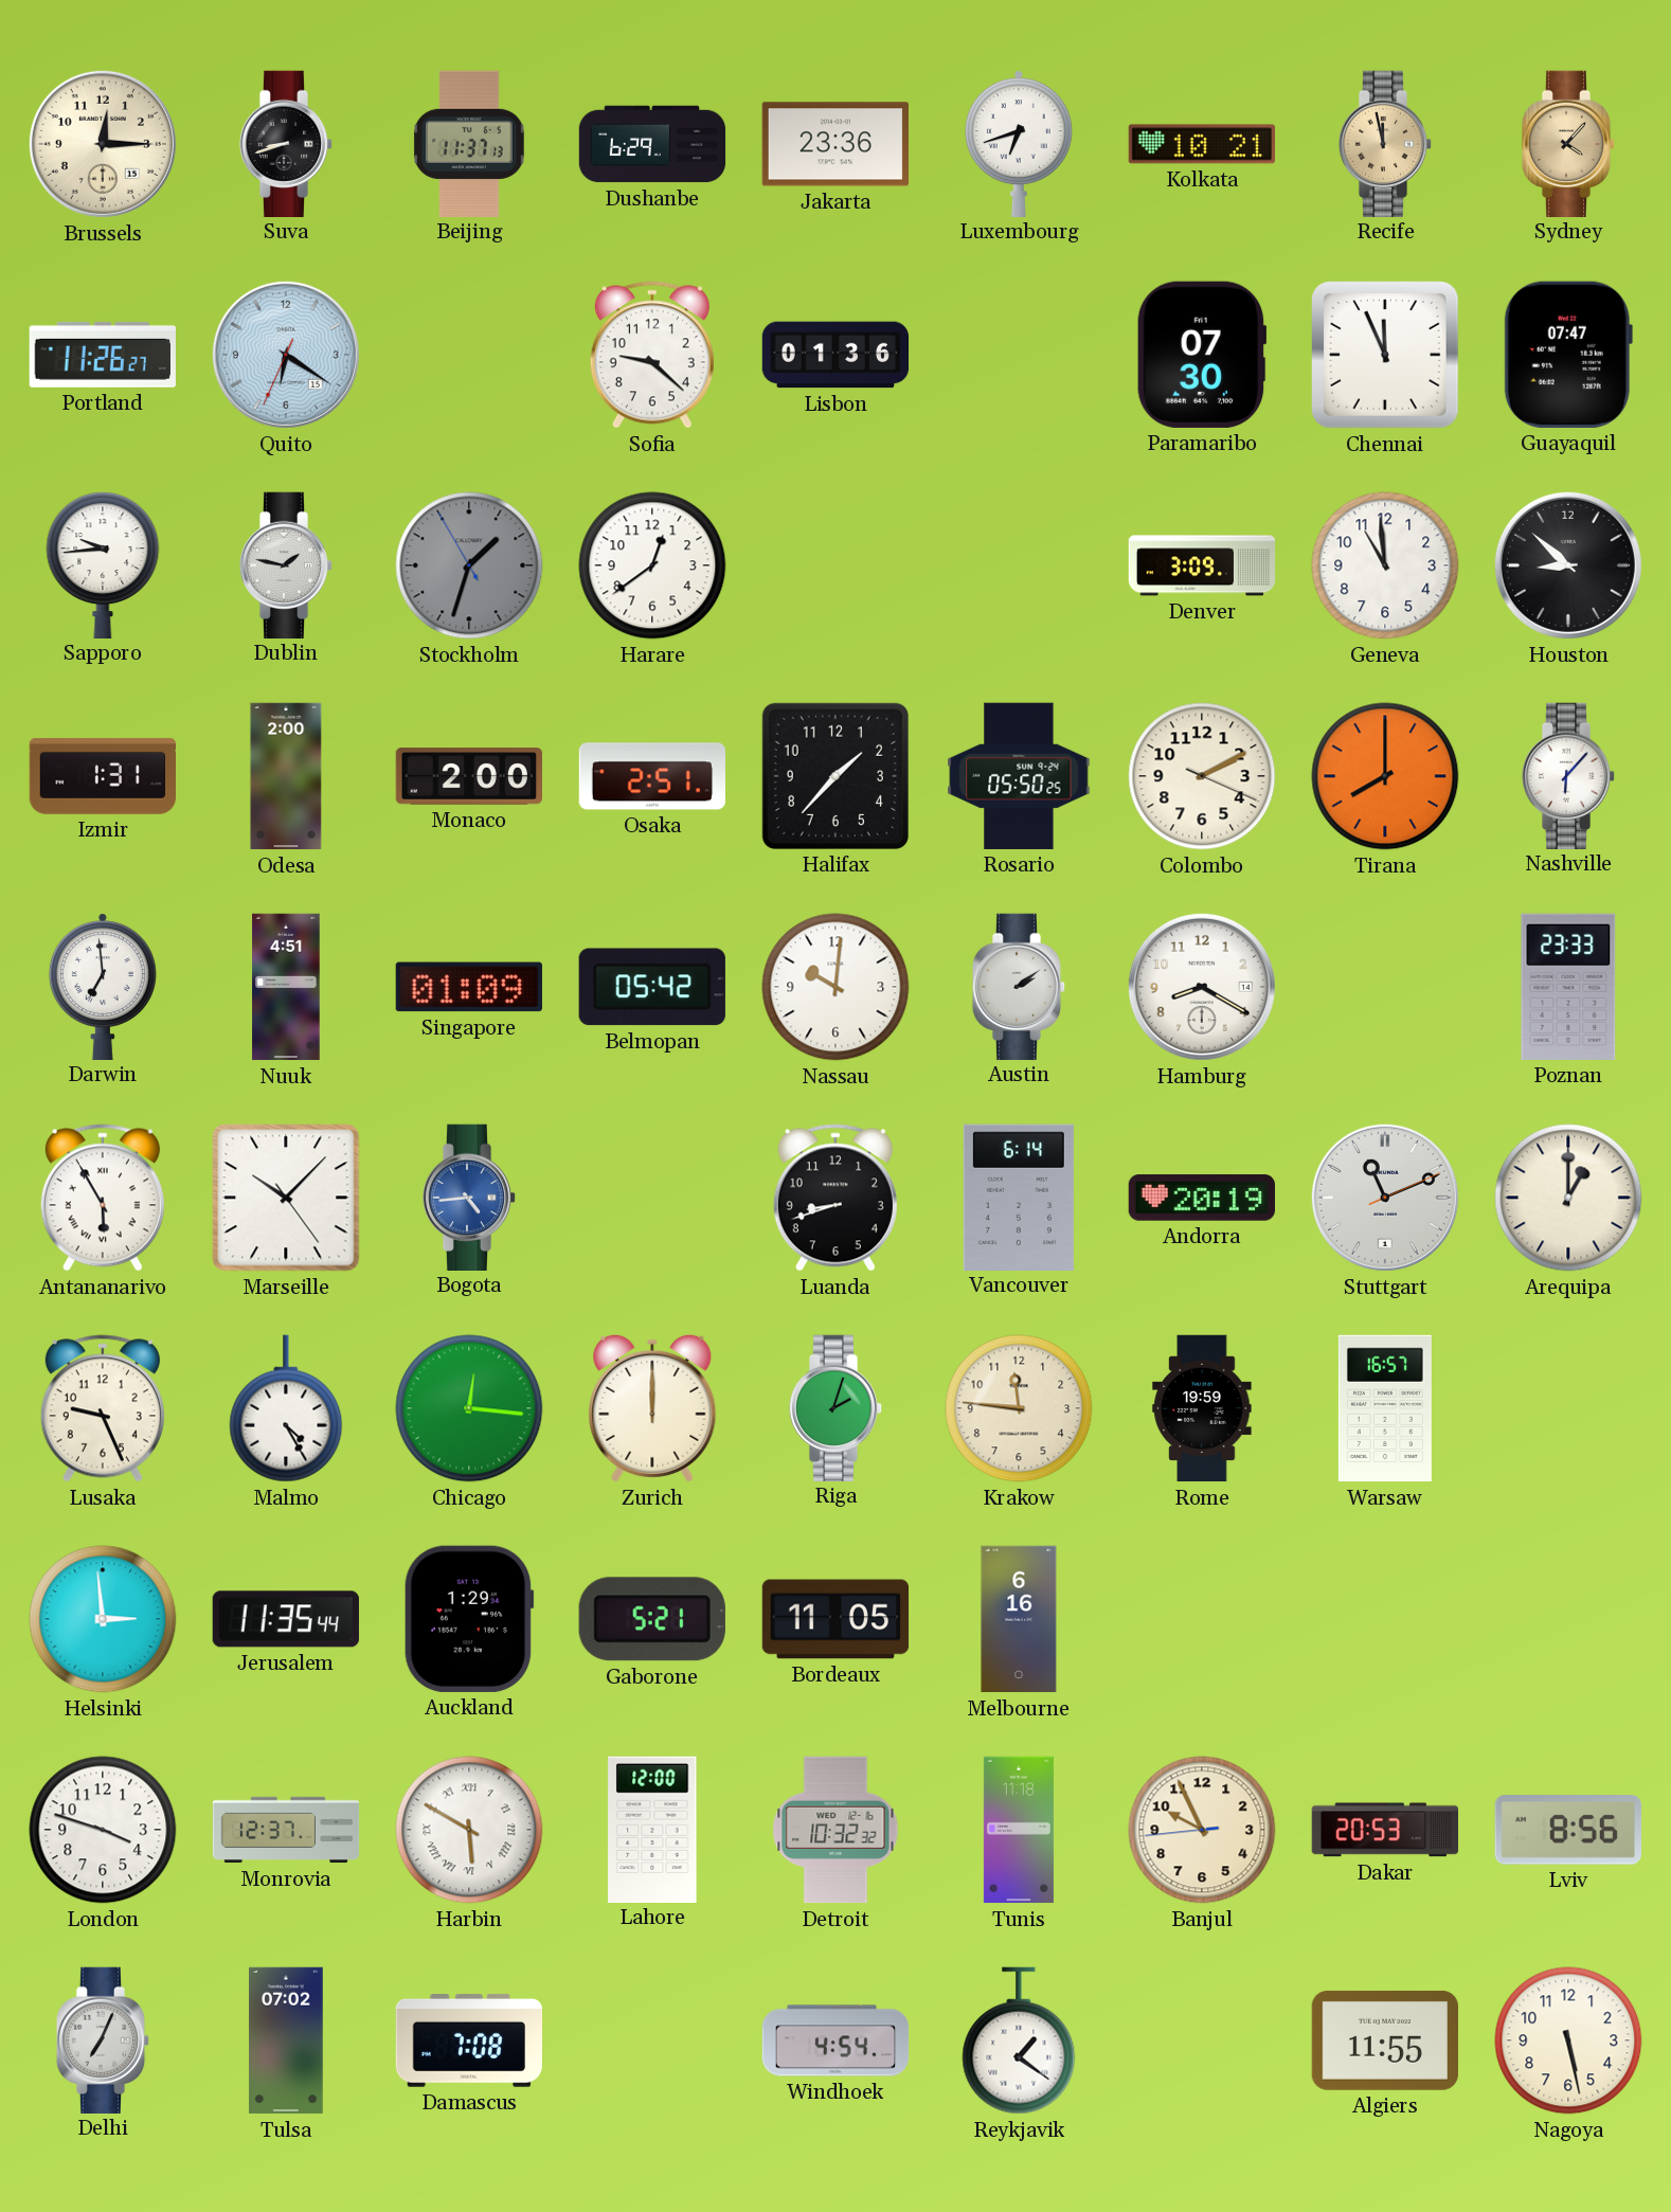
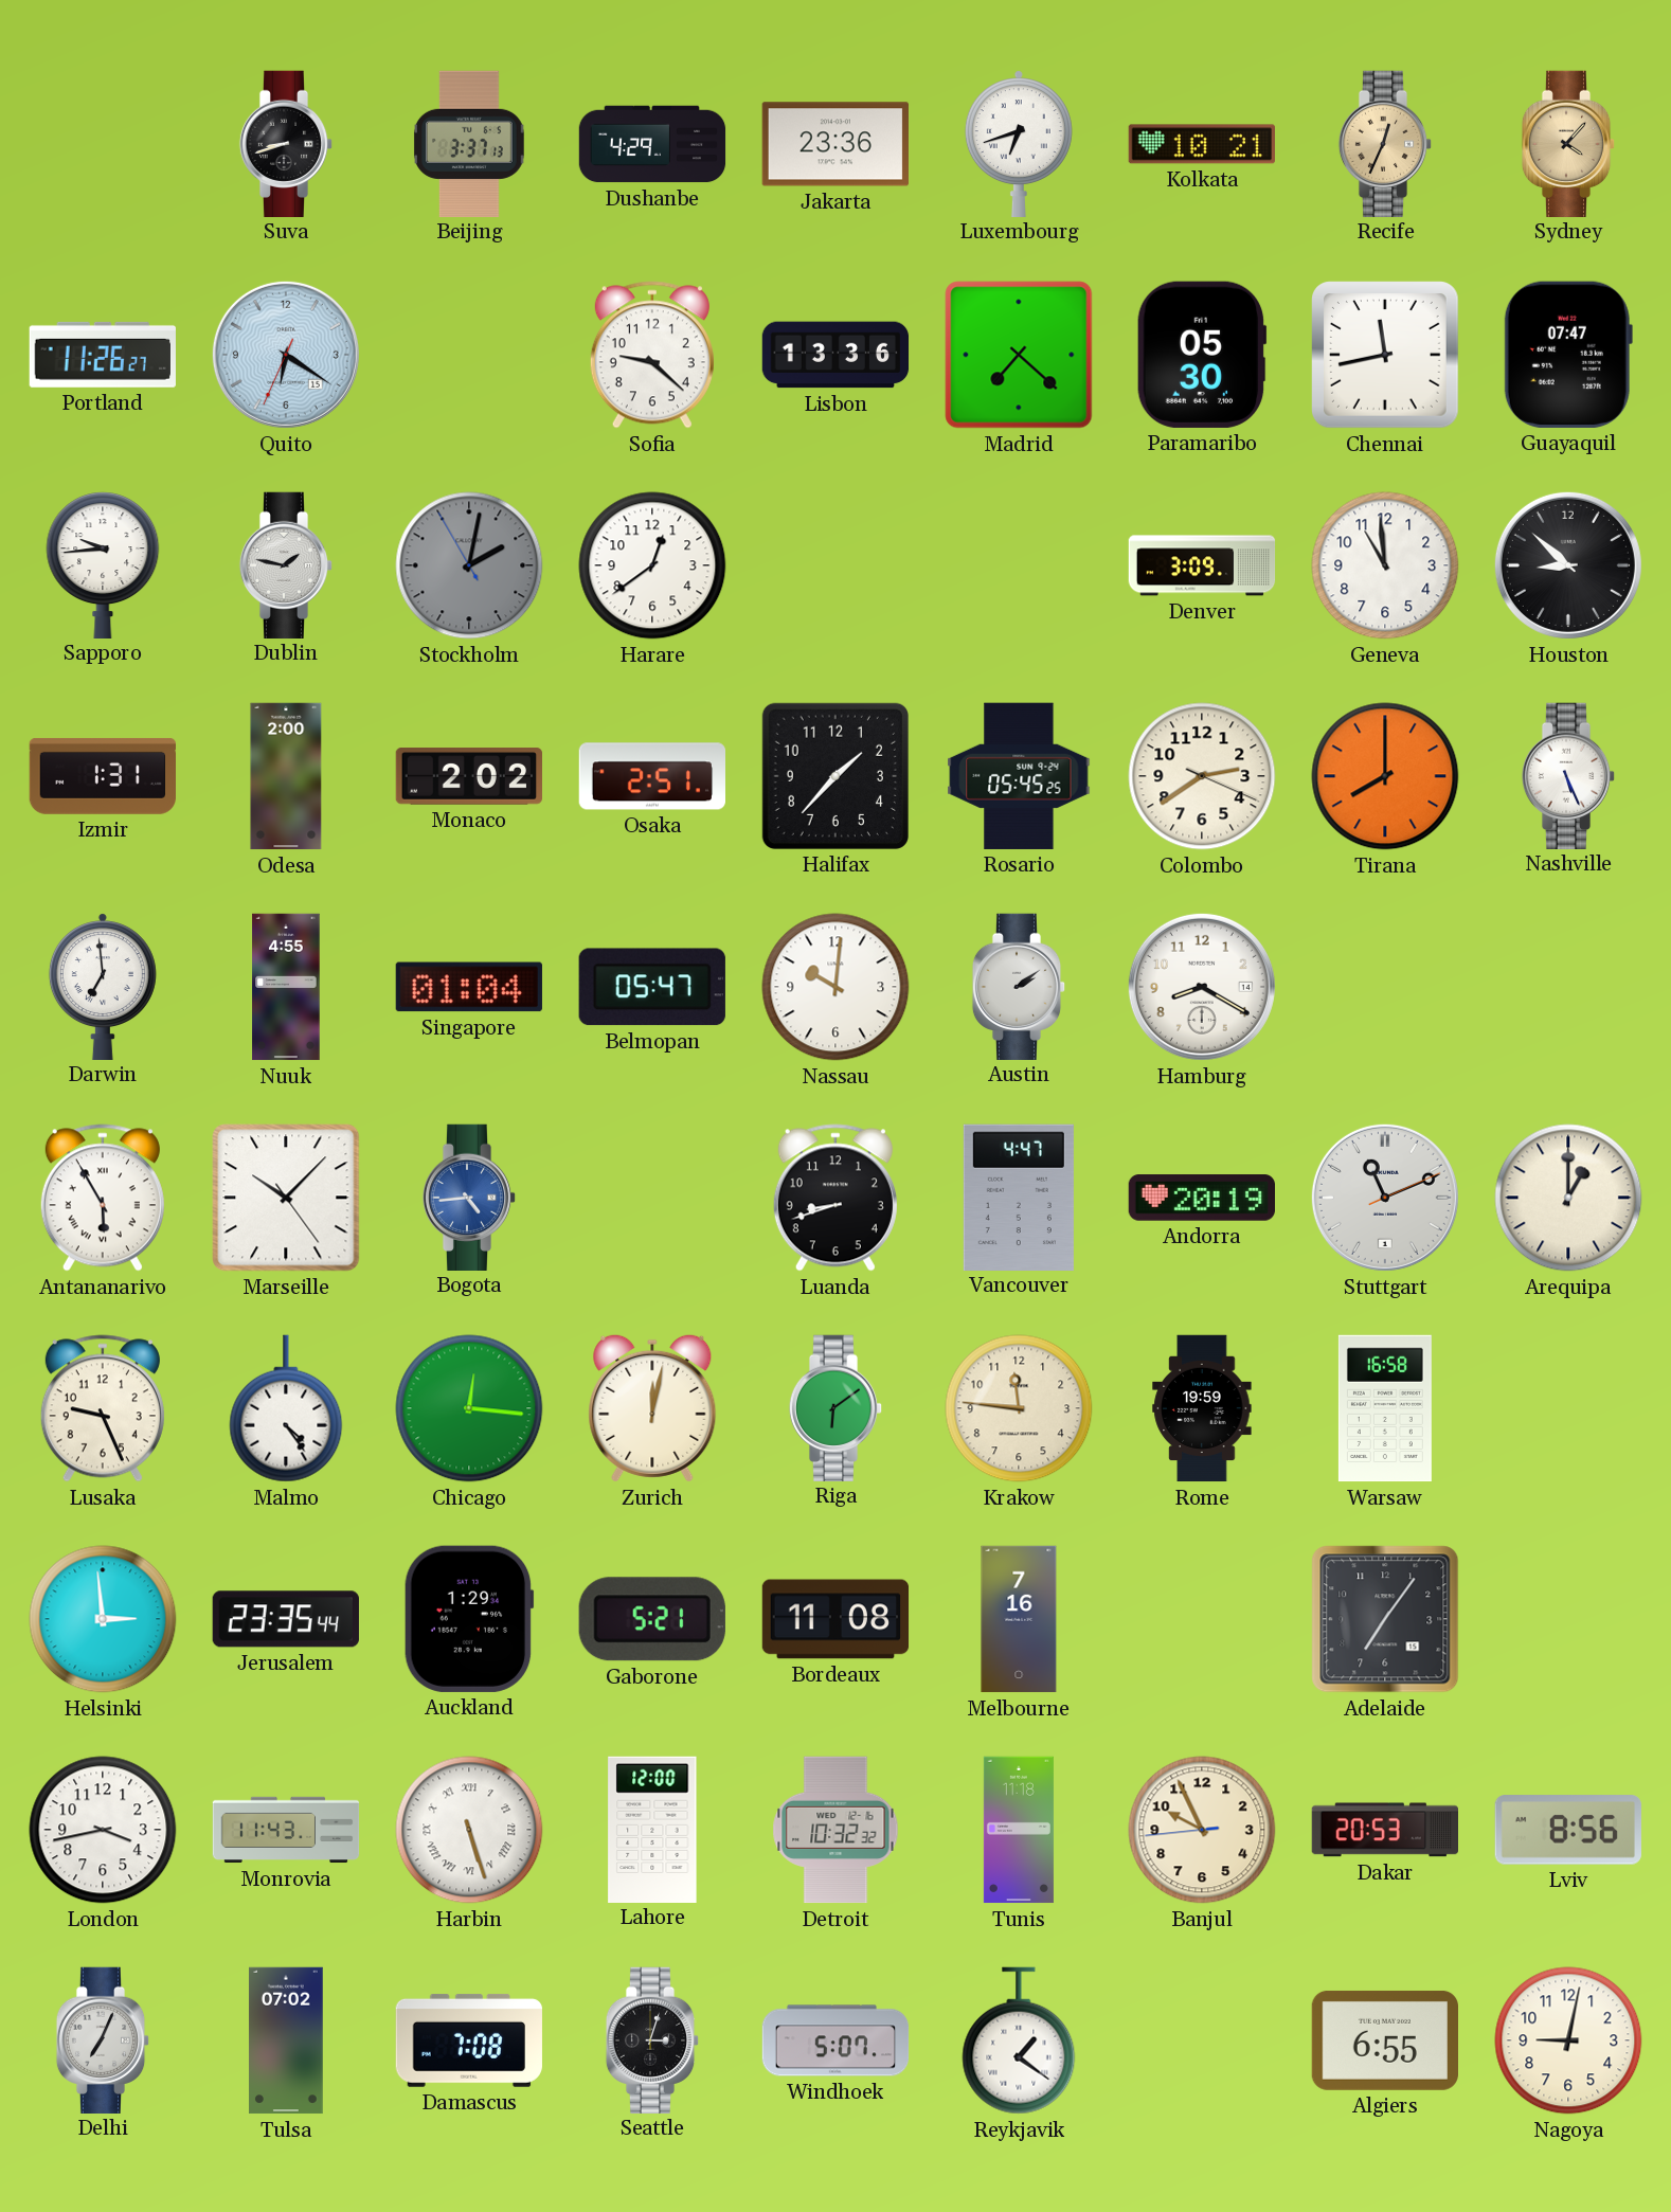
Brussels: 12:15 -> none (103, 144)
Beijing: 11:37 -> 3:37 (470, 143)
Dushanbe: 6:29 -> 4:29 (652, 144)
Recife: 11:58 -> 12:34 (1385, 143)
Lisbon: 01:36 -> 13:36 (835, 355)
Madrid: none -> 7:22 (1019, 355)
Paramaribo: 07:30 -> 05:30 (1202, 355)
Chennai: 11:56 -> 11:43 (1386, 356)
Stockholm: 1:32 -> 2:01 (469, 565)
Monaco: 2:00 -> 2:02 (468, 776)
Rosario: 05:50 -> 05:45 (1019, 776)
Colombo: 2:10 -> 2:39 (1202, 776)
Nashville: 6:07 -> 5:26 (1568, 775)
Nuuk: 4:51 -> 4:55 (286, 987)
Singapore: 01:09 -> 01:04 (469, 987)
Belmopan: 05:42 -> 05:47 (652, 987)
Poznan: 23:33 -> none (1568, 987)
Vancouver: 6:14 -> 4:47 (1019, 1197)
Malmo: 4:25 -> 4:24 (286, 1408)
Zurich: 12:00 -> 12:02 (652, 1408)
Riga: 2:03 -> 6:09 (835, 1407)
Warsaw: 16:57 -> 16:58 (1385, 1408)
Jerusalem: 11:35 -> 23:35 (286, 1619)
Bordeaux: 11:05 -> 11:08 (835, 1619)
Melbourne: 6:16 -> 7:16 (1019, 1619)
Adelaide: none -> 7:06 (1385, 1619)
London: 3:48 -> 3:43 (103, 1830)
Monrovia: 12:37 -> 11:43 (286, 1830)
Harbin: 5:50 -> 5:27 (469, 1830)
Seattle: none -> 3:03 (652, 2039)
Windhoek: 4:54 -> 5:07 (835, 2040)
Algiers: 11:55 -> 6:55 (1384, 2040)
Nagoya: 5:28 -> 9:02 (1568, 2040)
